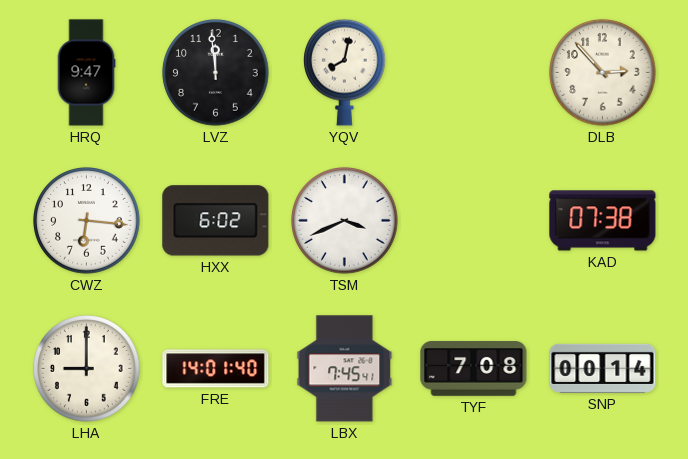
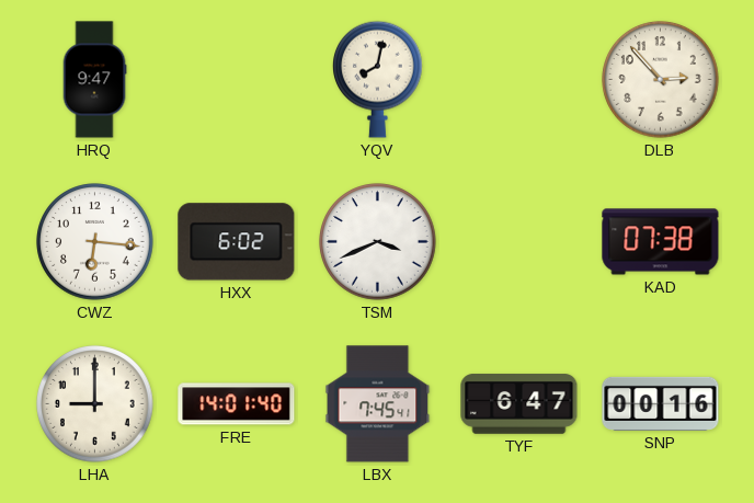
LVZ: 11:59 -> none (216, 73)
TYF: 7:08 -> 6:47 (519, 404)
SNP: 00:14 -> 00:16 (661, 403)
